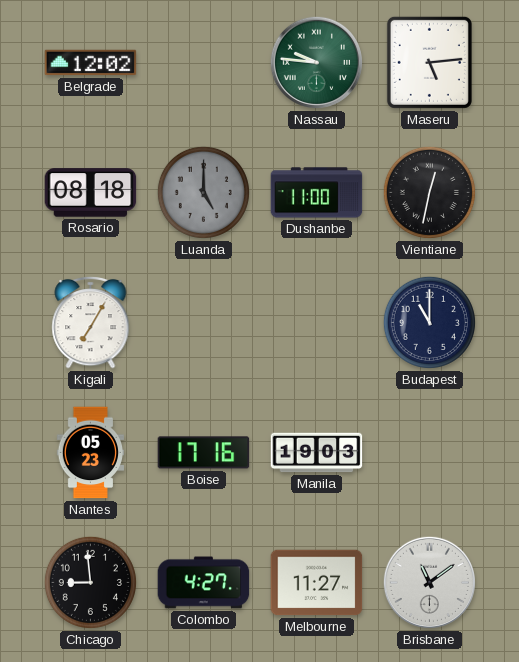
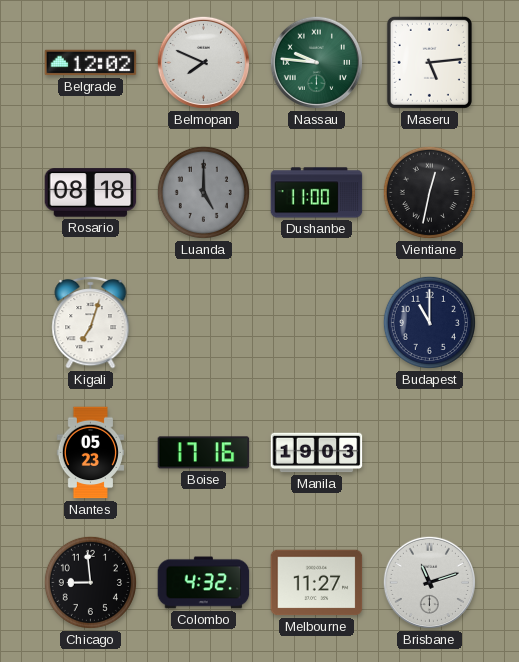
Belmopan: none -> 7:49 (203, 62)
Kigali: 7:05 -> 7:03 (91, 322)
Colombo: 4:27 -> 4:32 (204, 583)
Brisbane: 11:09 -> 11:12 (429, 582)
